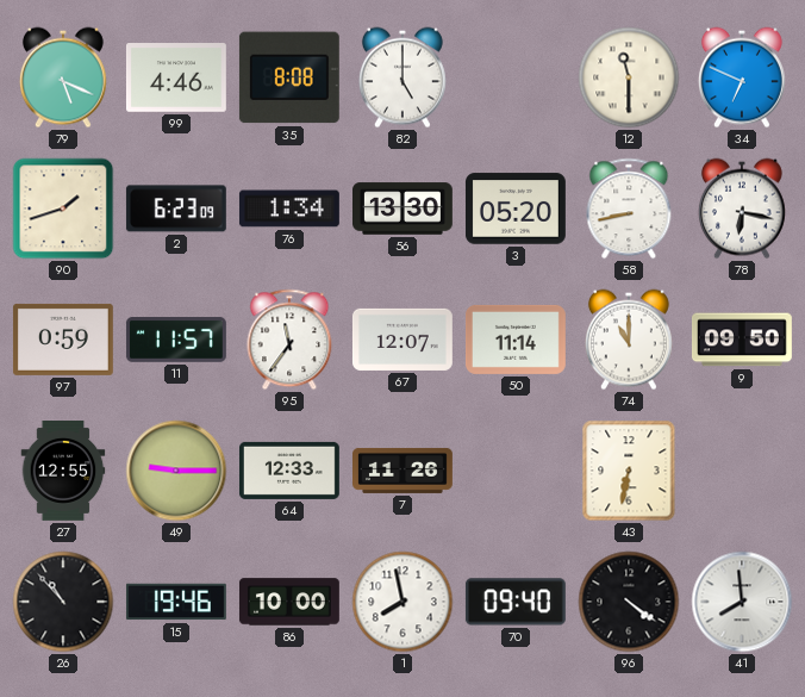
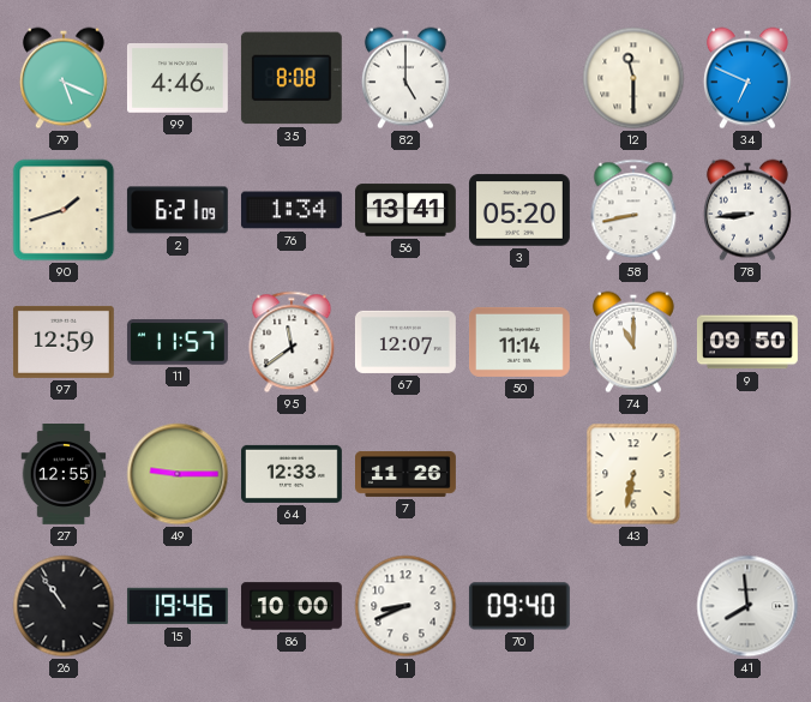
2: 6:23 -> 6:21 (178, 210)
56: 13:30 -> 13:41 (407, 210)
78: 6:17 -> 8:44 (747, 210)
97: 0:59 -> 12:59 (64, 342)
95: 11:36 -> 11:39 (292, 342)
26: 10:53 -> 10:54 (64, 606)
1: 7:58 -> 8:41 (405, 606)
96: 4:21 -> none (629, 602)
